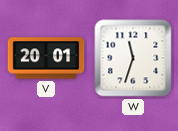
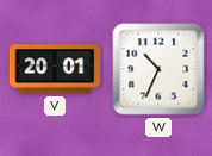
W: 11:33 -> 10:34 (158, 69)
